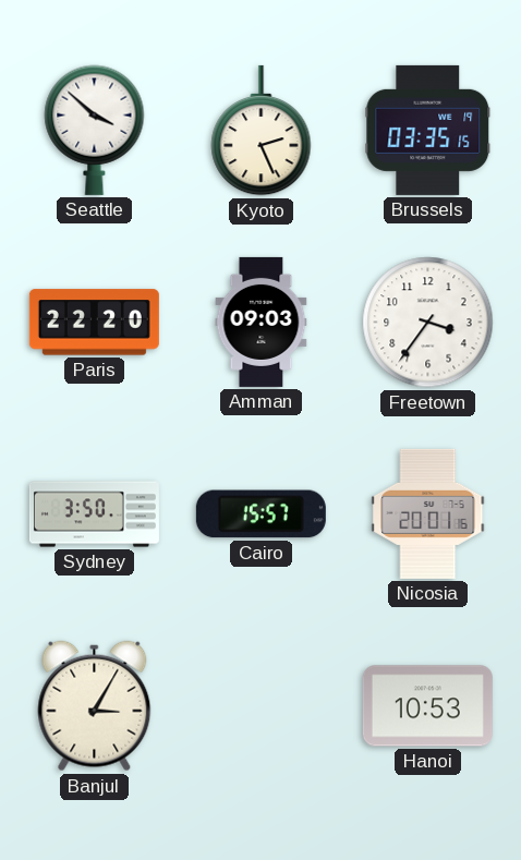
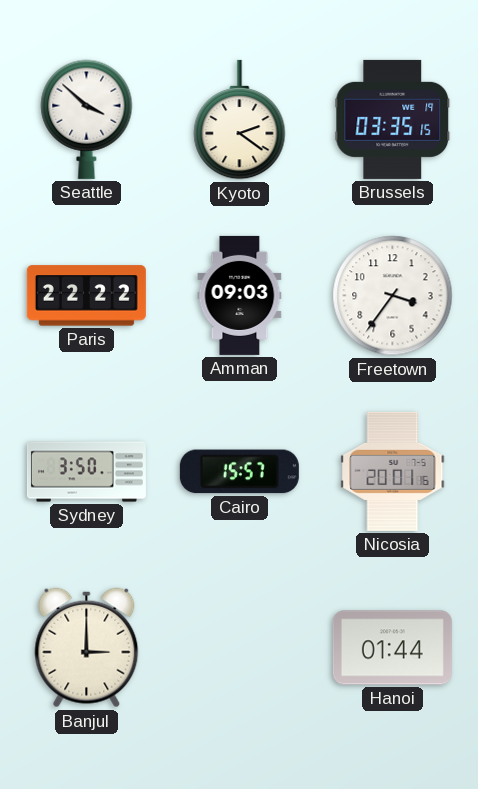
Kyoto: 2:26 -> 2:21 (240, 120)
Paris: 22:20 -> 22:22 (86, 296)
Banjul: 3:05 -> 3:00 (87, 648)
Hanoi: 10:53 -> 01:44 (392, 648)
